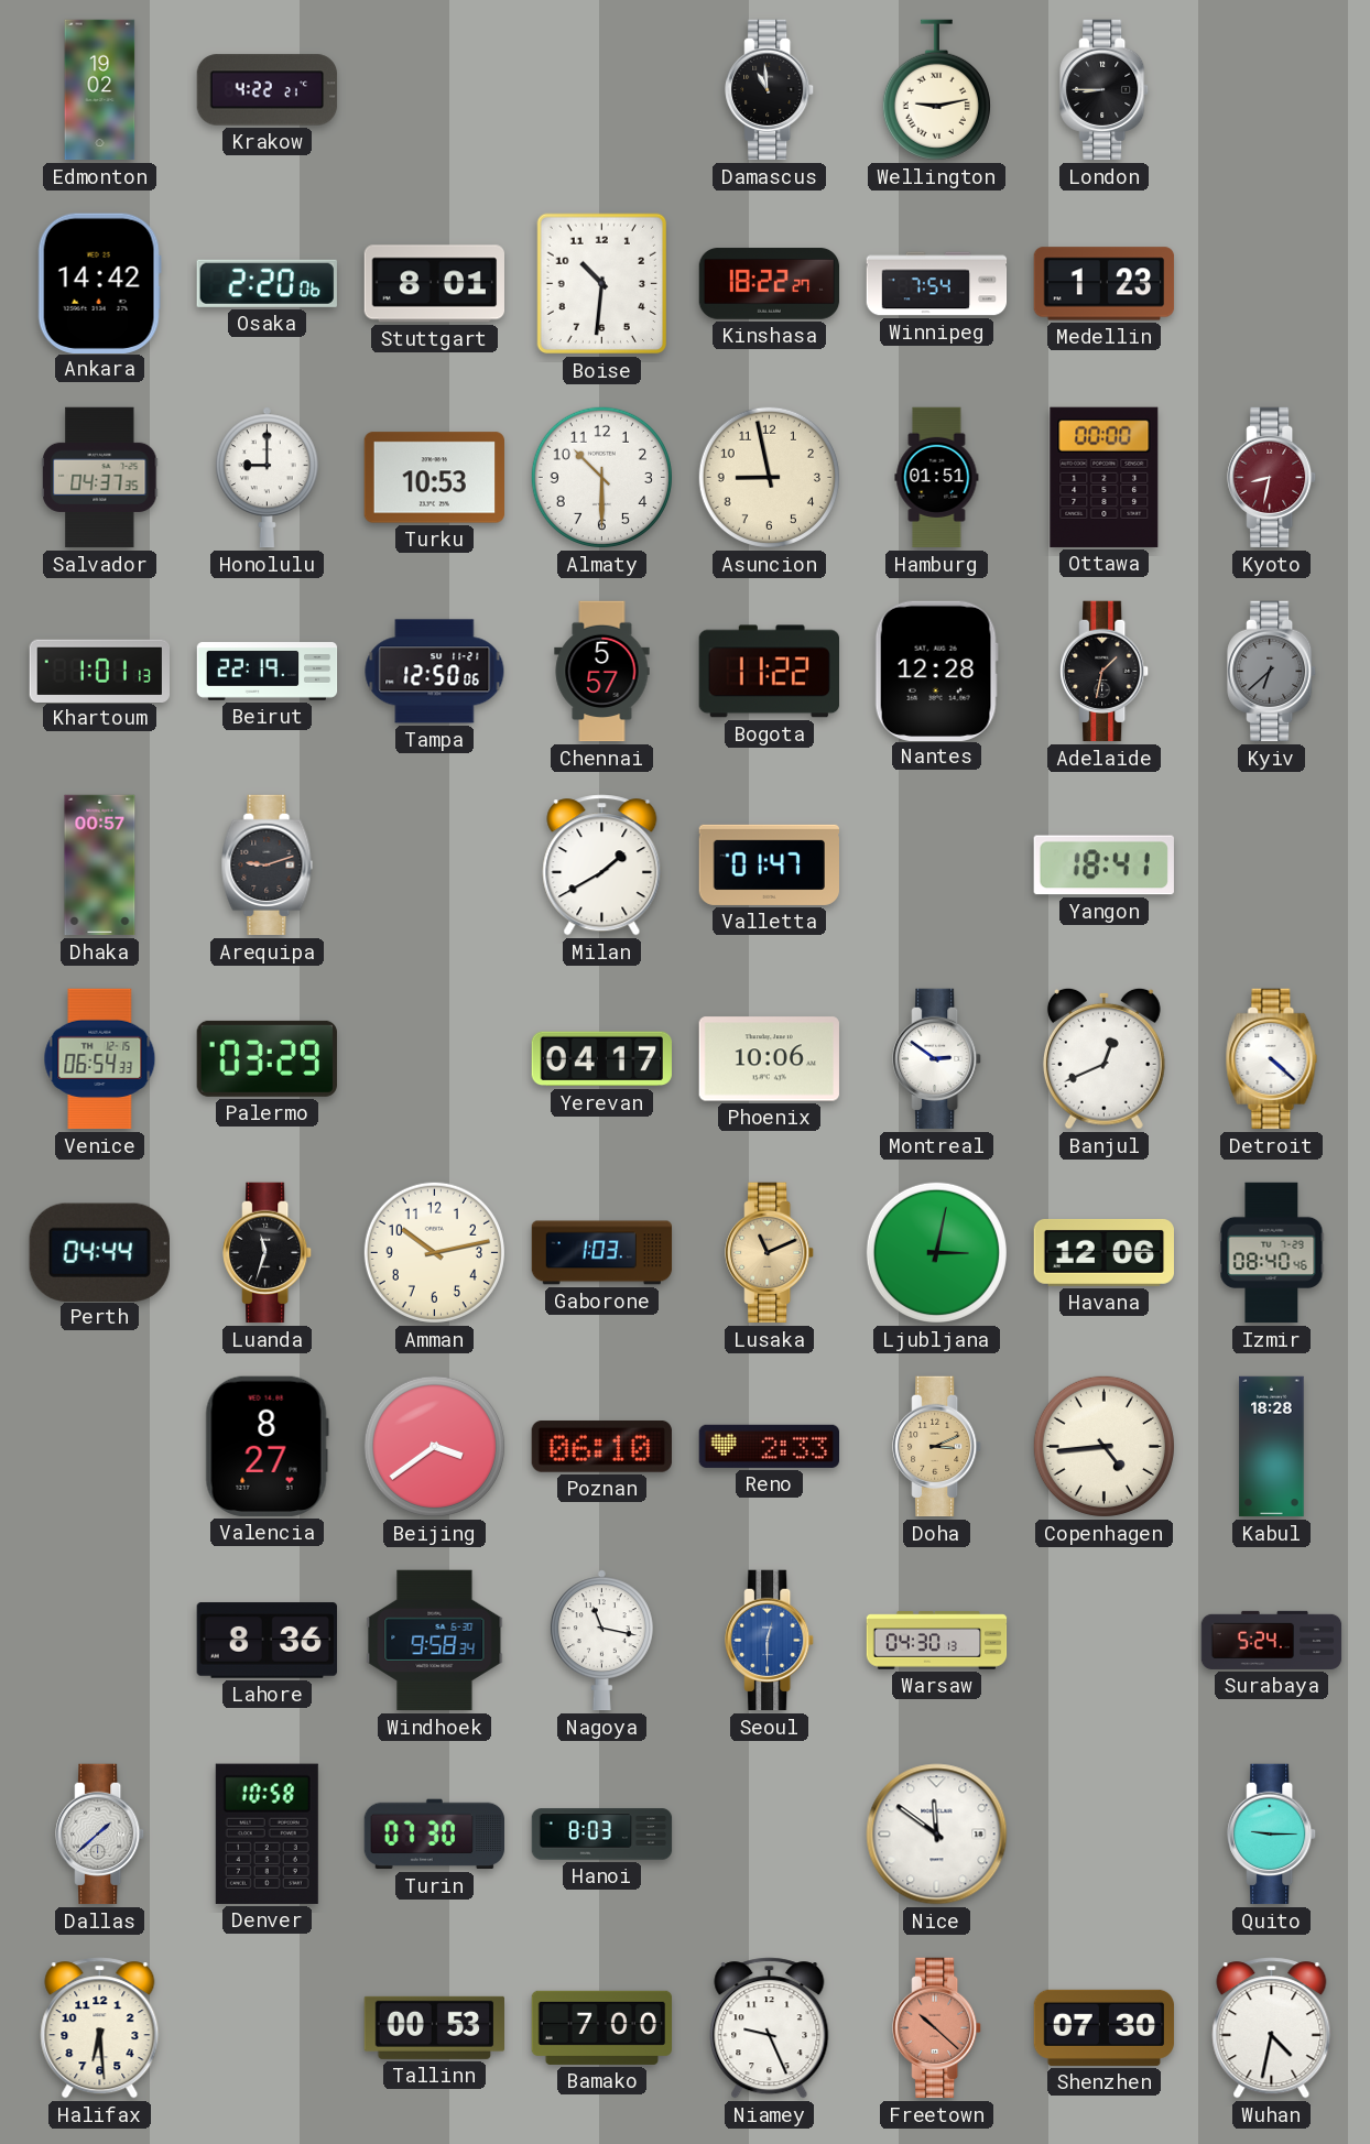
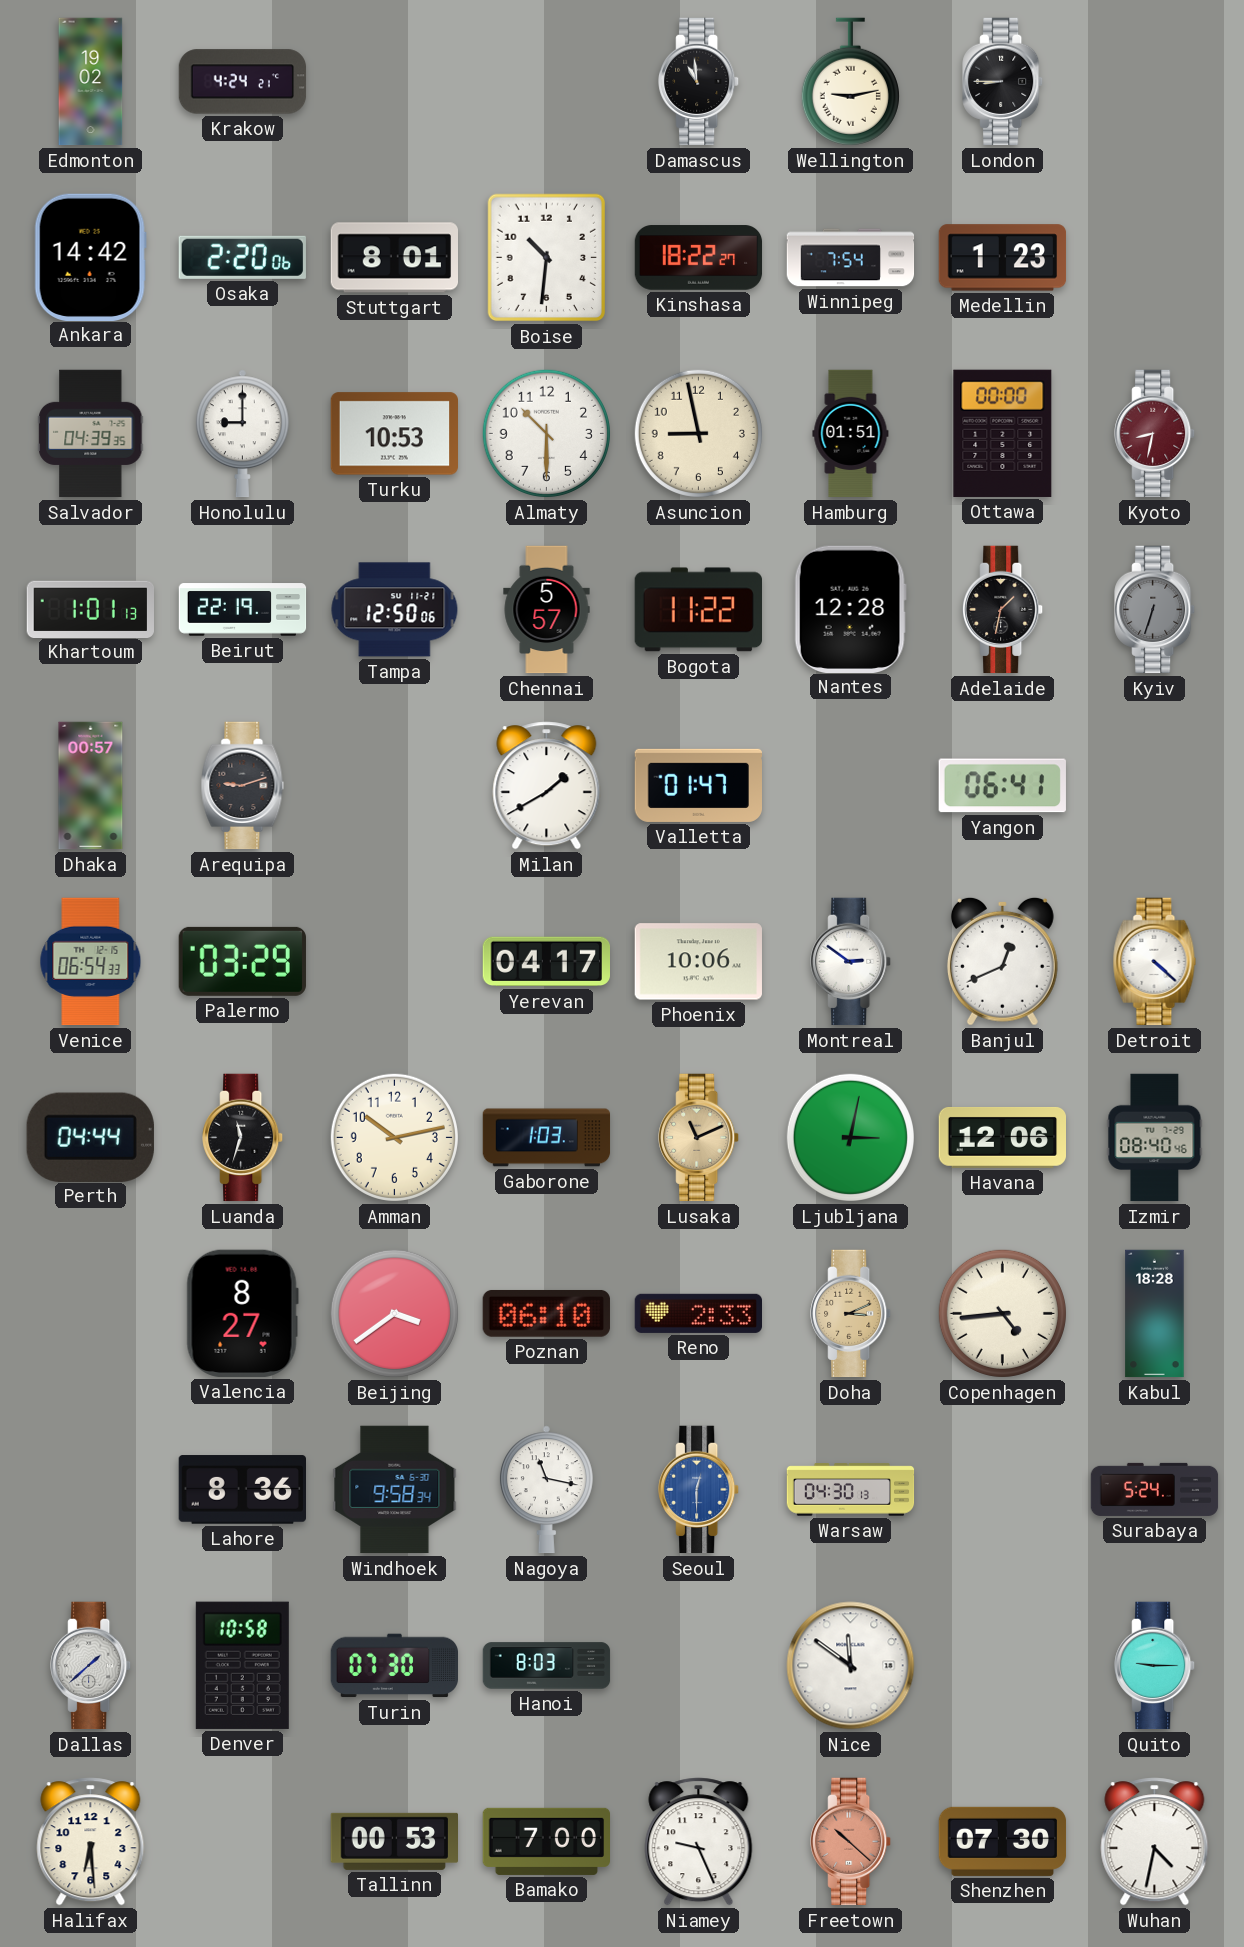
Krakow: 4:22 -> 4:24 (243, 82)
Salvador: 04:37 -> 04:39 (91, 434)
Kyiv: 6:38 -> 6:33 (1155, 610)
Yangon: 18:41 -> 06:41 (1002, 786)
